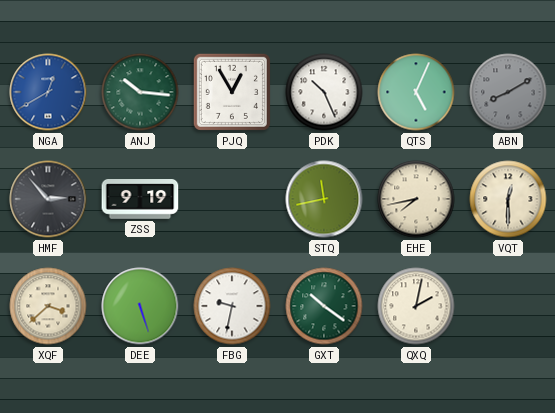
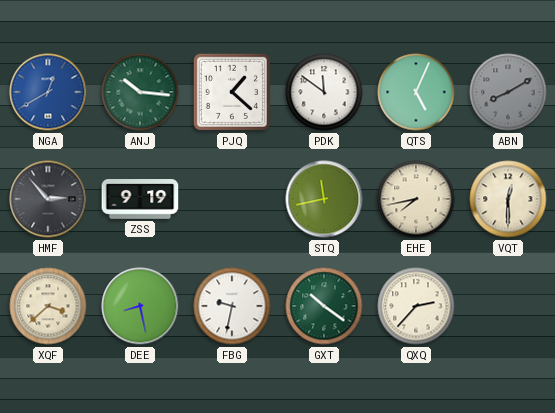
PJQ: 12:55 -> 1:22 (232, 92)
PDK: 10:26 -> 11:51 (324, 92)
DEE: 5:27 -> 8:28 (140, 306)
QXQ: 2:02 -> 2:37 (416, 306)
